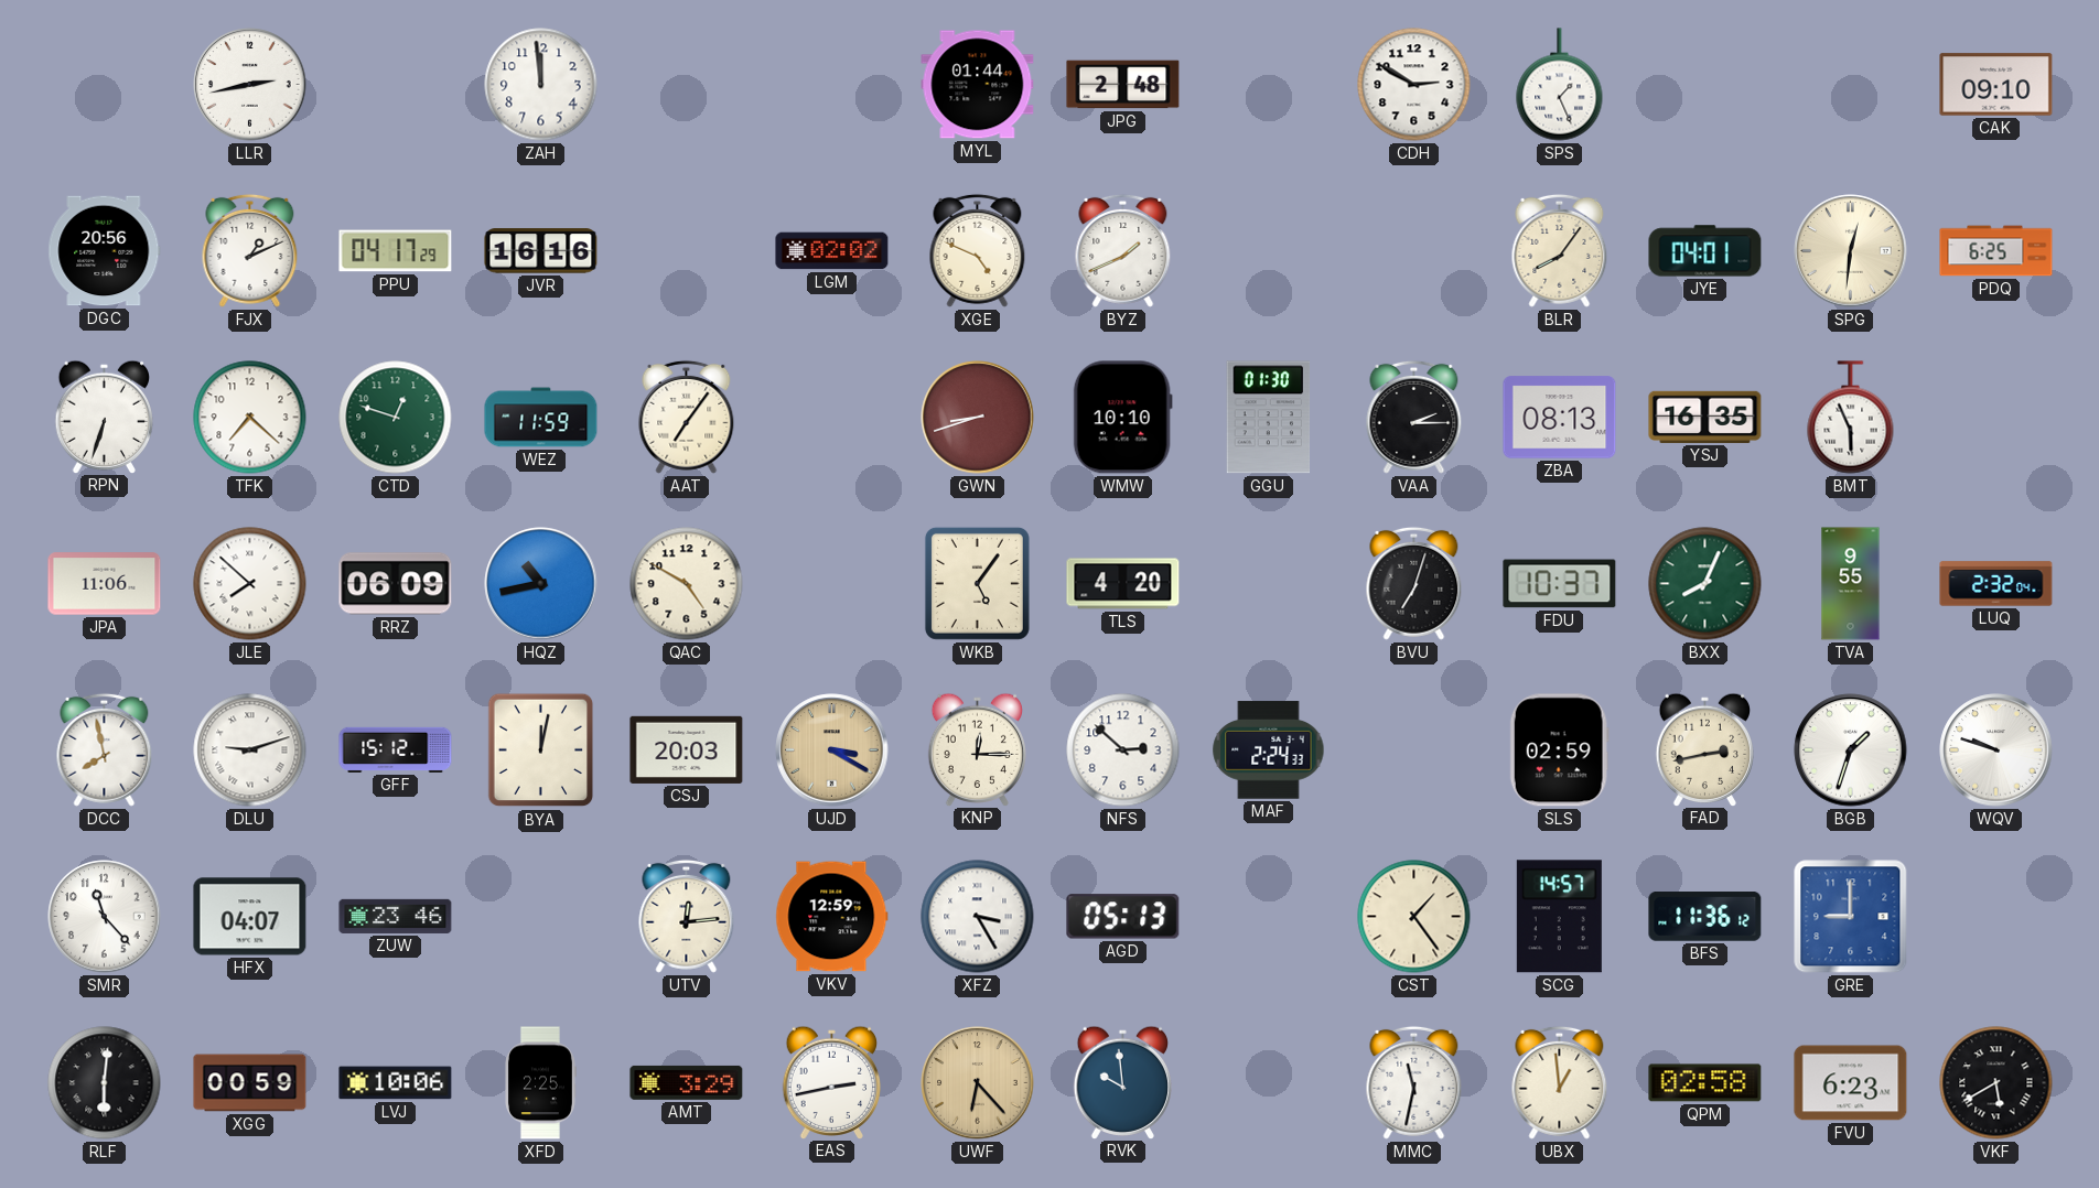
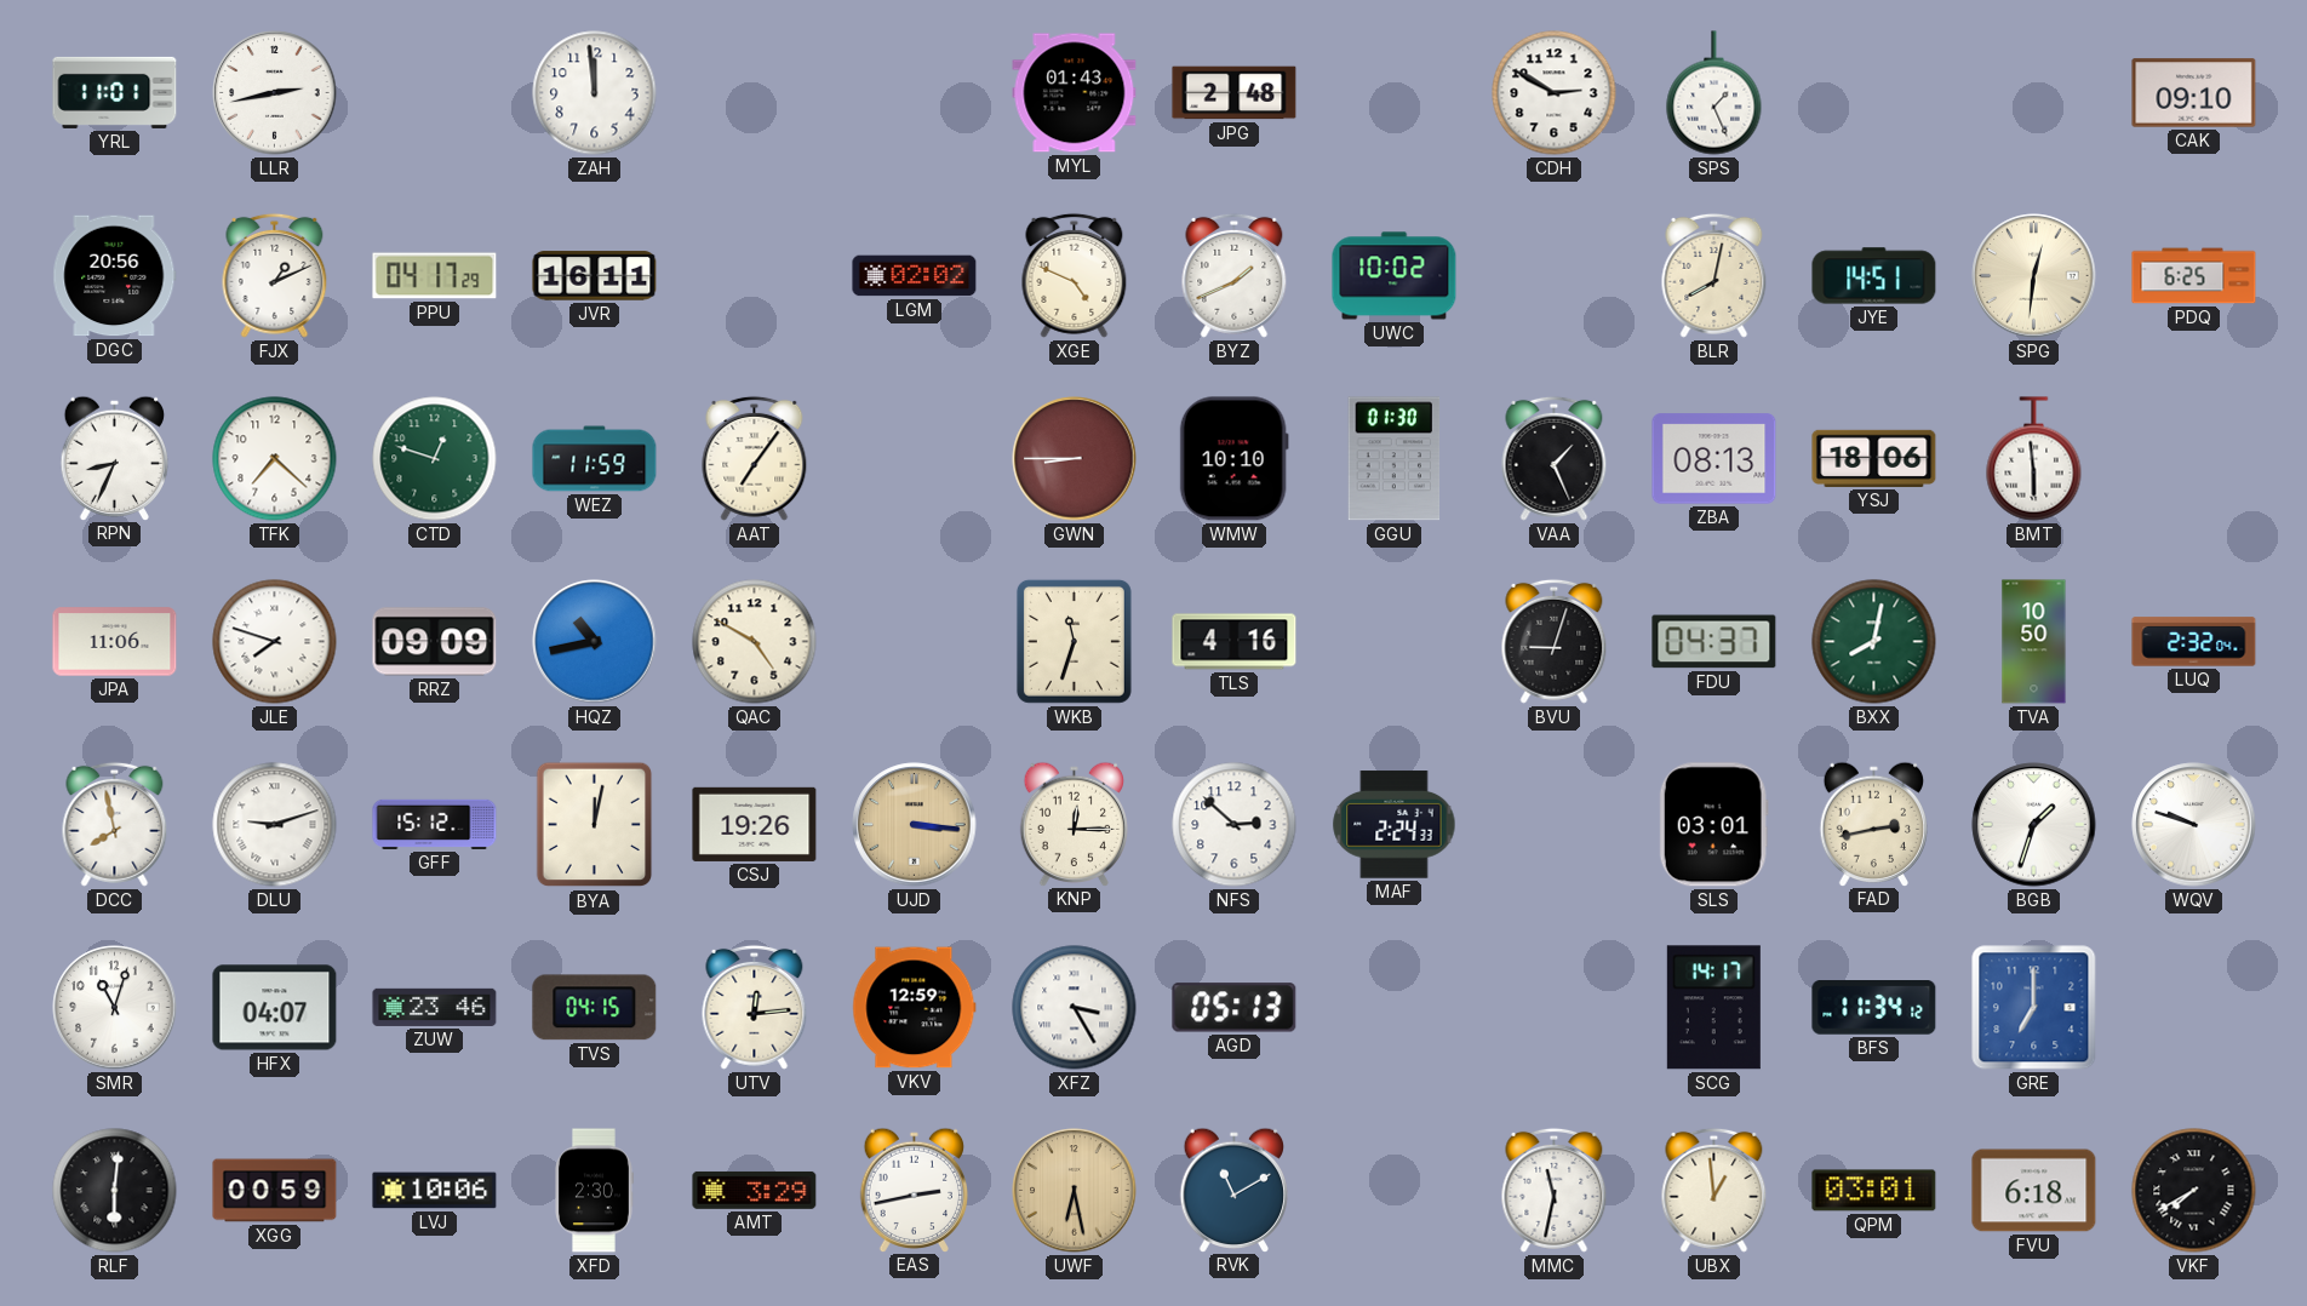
YRL: none -> 11:01 (115, 92)
MYL: 01:44 -> 01:43 (1075, 93)
JVR: 16:16 -> 16:11 (595, 276)
UWC: none -> 10:02 (1395, 276)
BLR: 8:06 -> 8:02 (1714, 275)
JYE: 04:01 -> 14:51 (1874, 276)
RPN: 6:33 -> 8:34 (115, 458)
GWN: 8:42 -> 8:45 (1075, 459)
VAA: 2:15 -> 1:26 (1555, 458)
YSJ: 16:35 -> 18:06 (1874, 458)
BMT: 5:56 -> 5:59 (2034, 459)
JLE: 7:52 -> 7:48 (275, 642)
RRZ: 06:09 -> 09:09 (435, 642)
WKB: 5:06 -> 11:33 (1074, 641)
TLS: 4:20 -> 4:16 (1235, 642)
BVU: 7:03 -> 9:03 (1555, 641)
FDU: 10:37 -> 04:37 (1714, 642)
BXX: 8:04 -> 8:02 (1874, 642)
TVA: 9:55 -> 10:50 (2034, 642)
CSJ: 20:03 -> 19:26 (755, 824)
UJD: 3:20 -> 3:16 (915, 825)
SLS: 02:59 -> 03:01 (1713, 825)
SMR: 11:23 -> 11:03 (115, 1008)
TVS: none -> 04:15 (595, 1008)
CST: 1:24 -> none (1414, 917)
SCG: 14:57 -> 14:17 (1713, 1008)
BFS: 11:36 -> 11:34 (1874, 1008)
GRE: 9:00 -> 7:00 (2034, 1008)
XFD: 2:25 -> 2:30 (595, 1191)
UWF: 6:23 -> 6:28 (1075, 1191)
RVK: 9:59 -> 11:10 (1235, 1190)
QPM: 02:58 -> 03:01 (1874, 1191)
FVU: 6:23 -> 6:18 (2034, 1191)
VKF: 5:40 -> 7:40 (2194, 1191)
